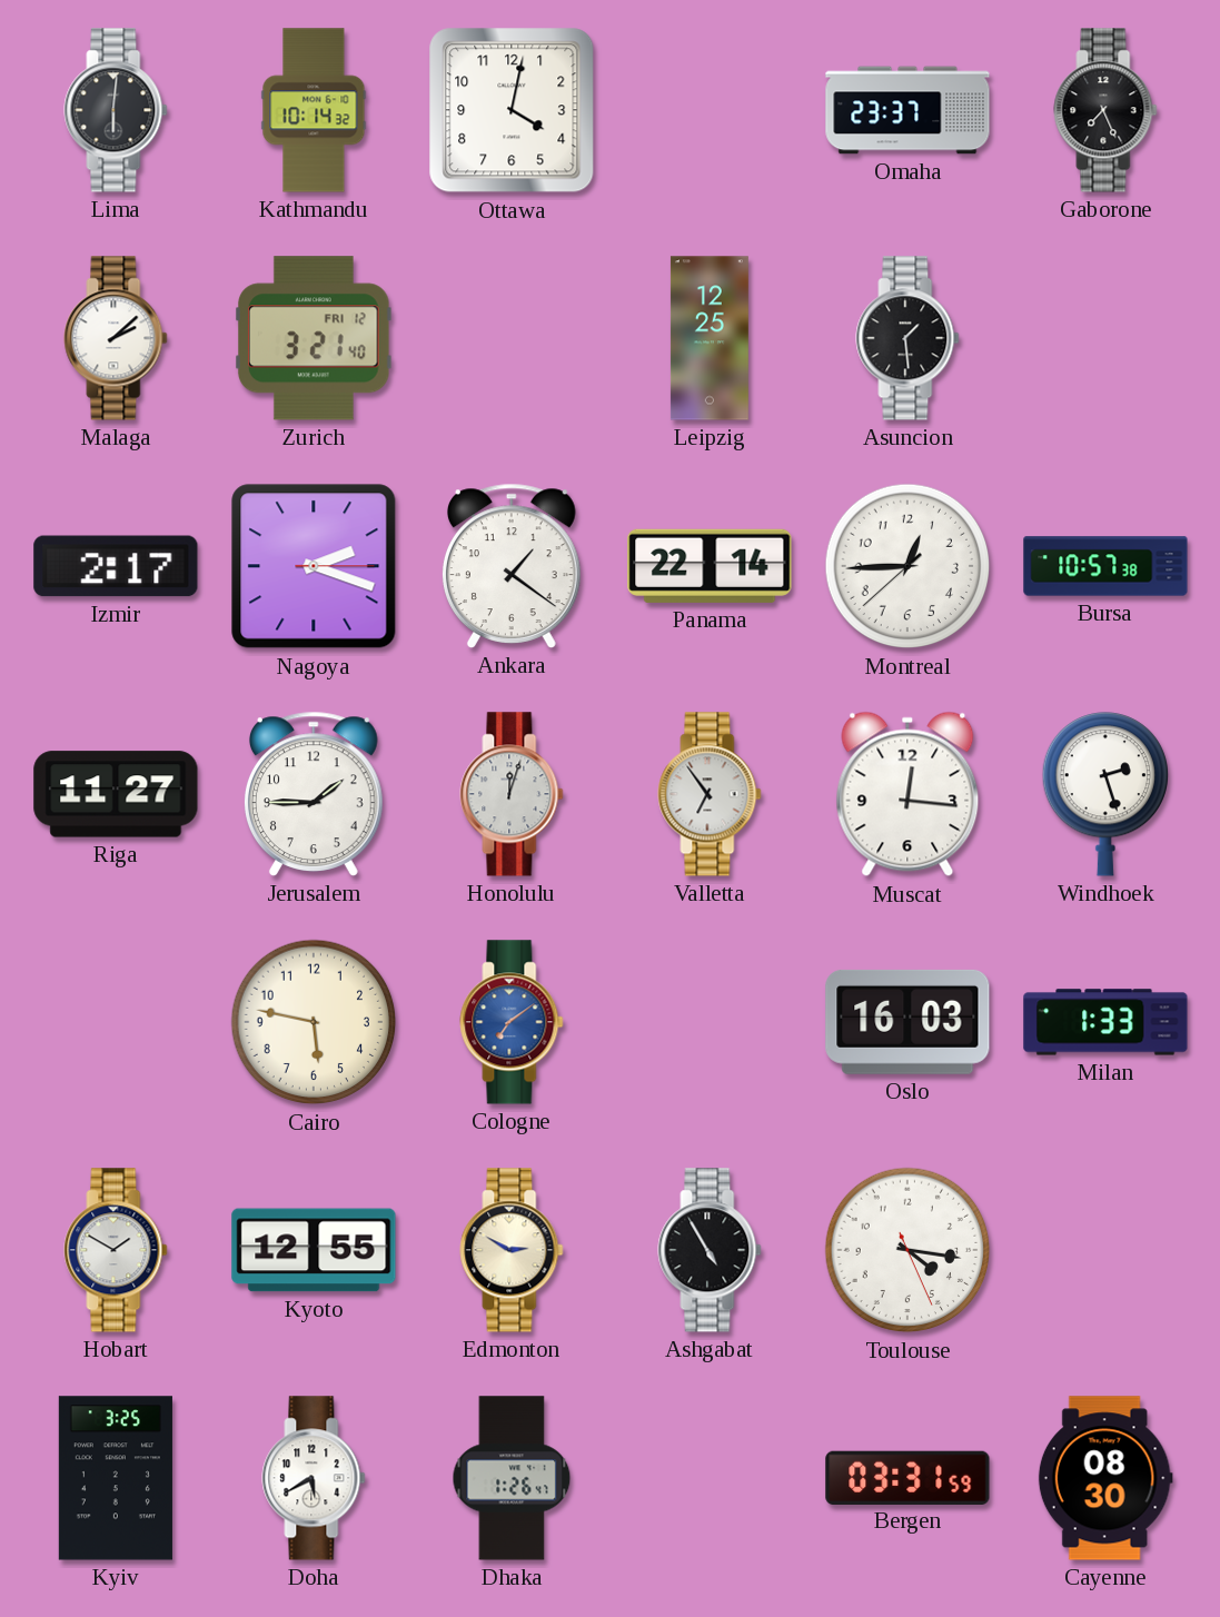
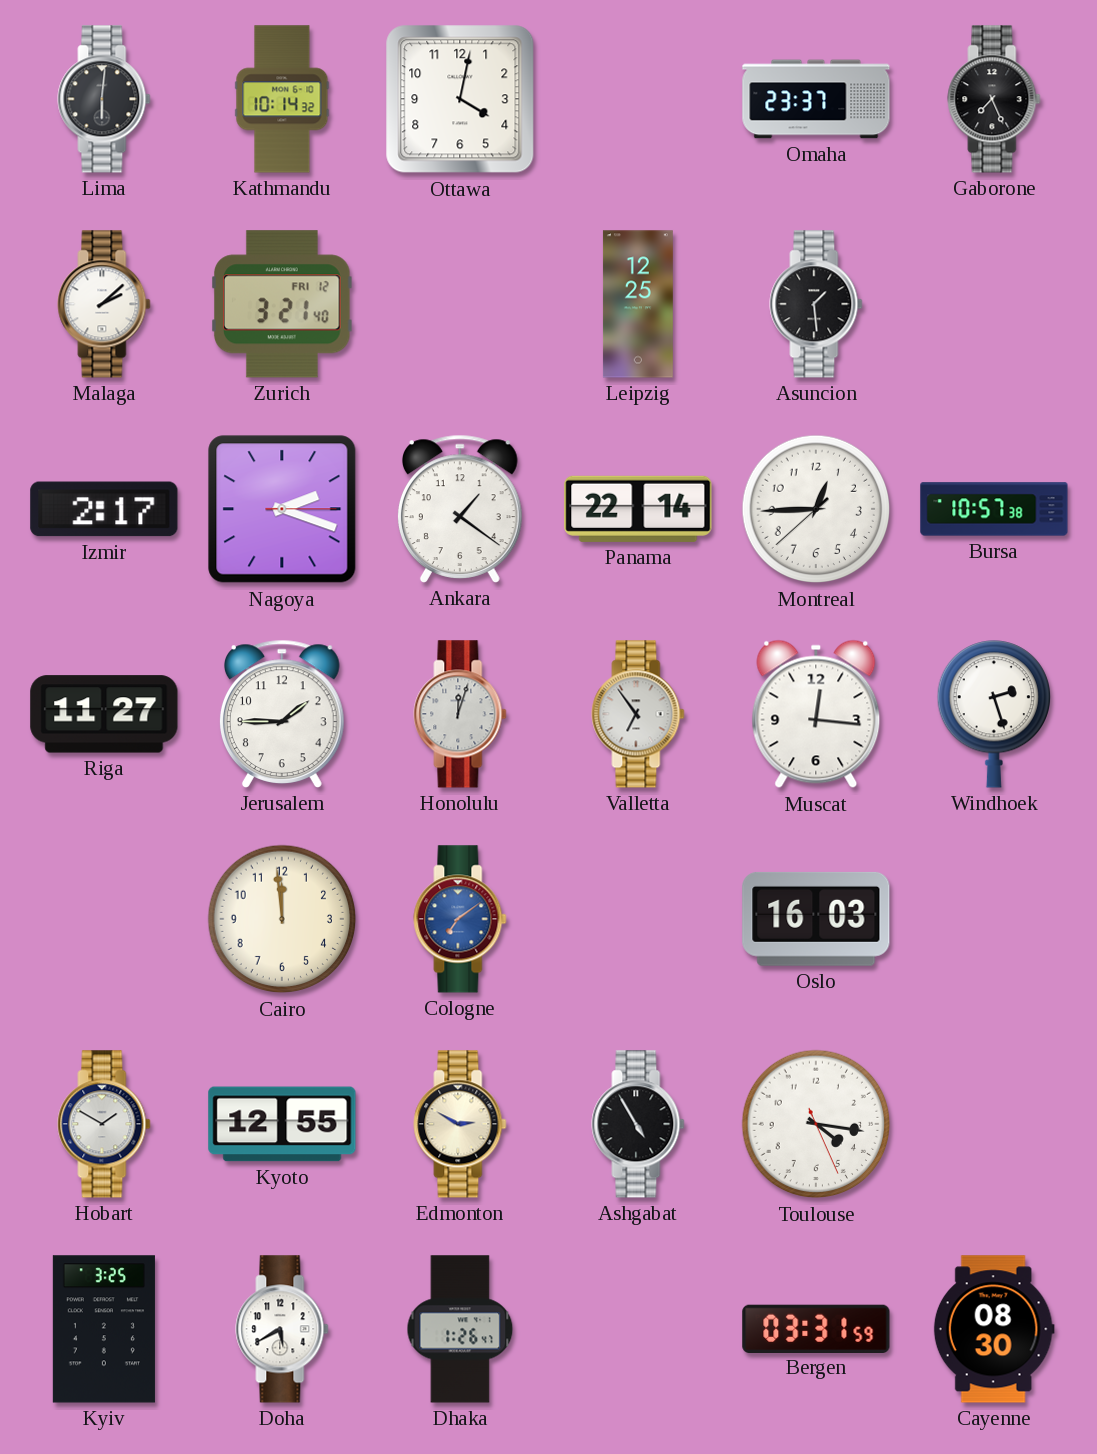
Cairo: 5:47 -> 11:59 (282, 919)
Milan: 1:33 -> none (1105, 1022)
